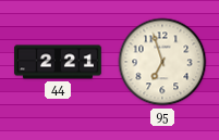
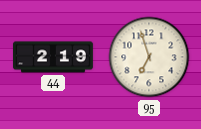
44: 2:21 -> 2:19 (54, 57)
